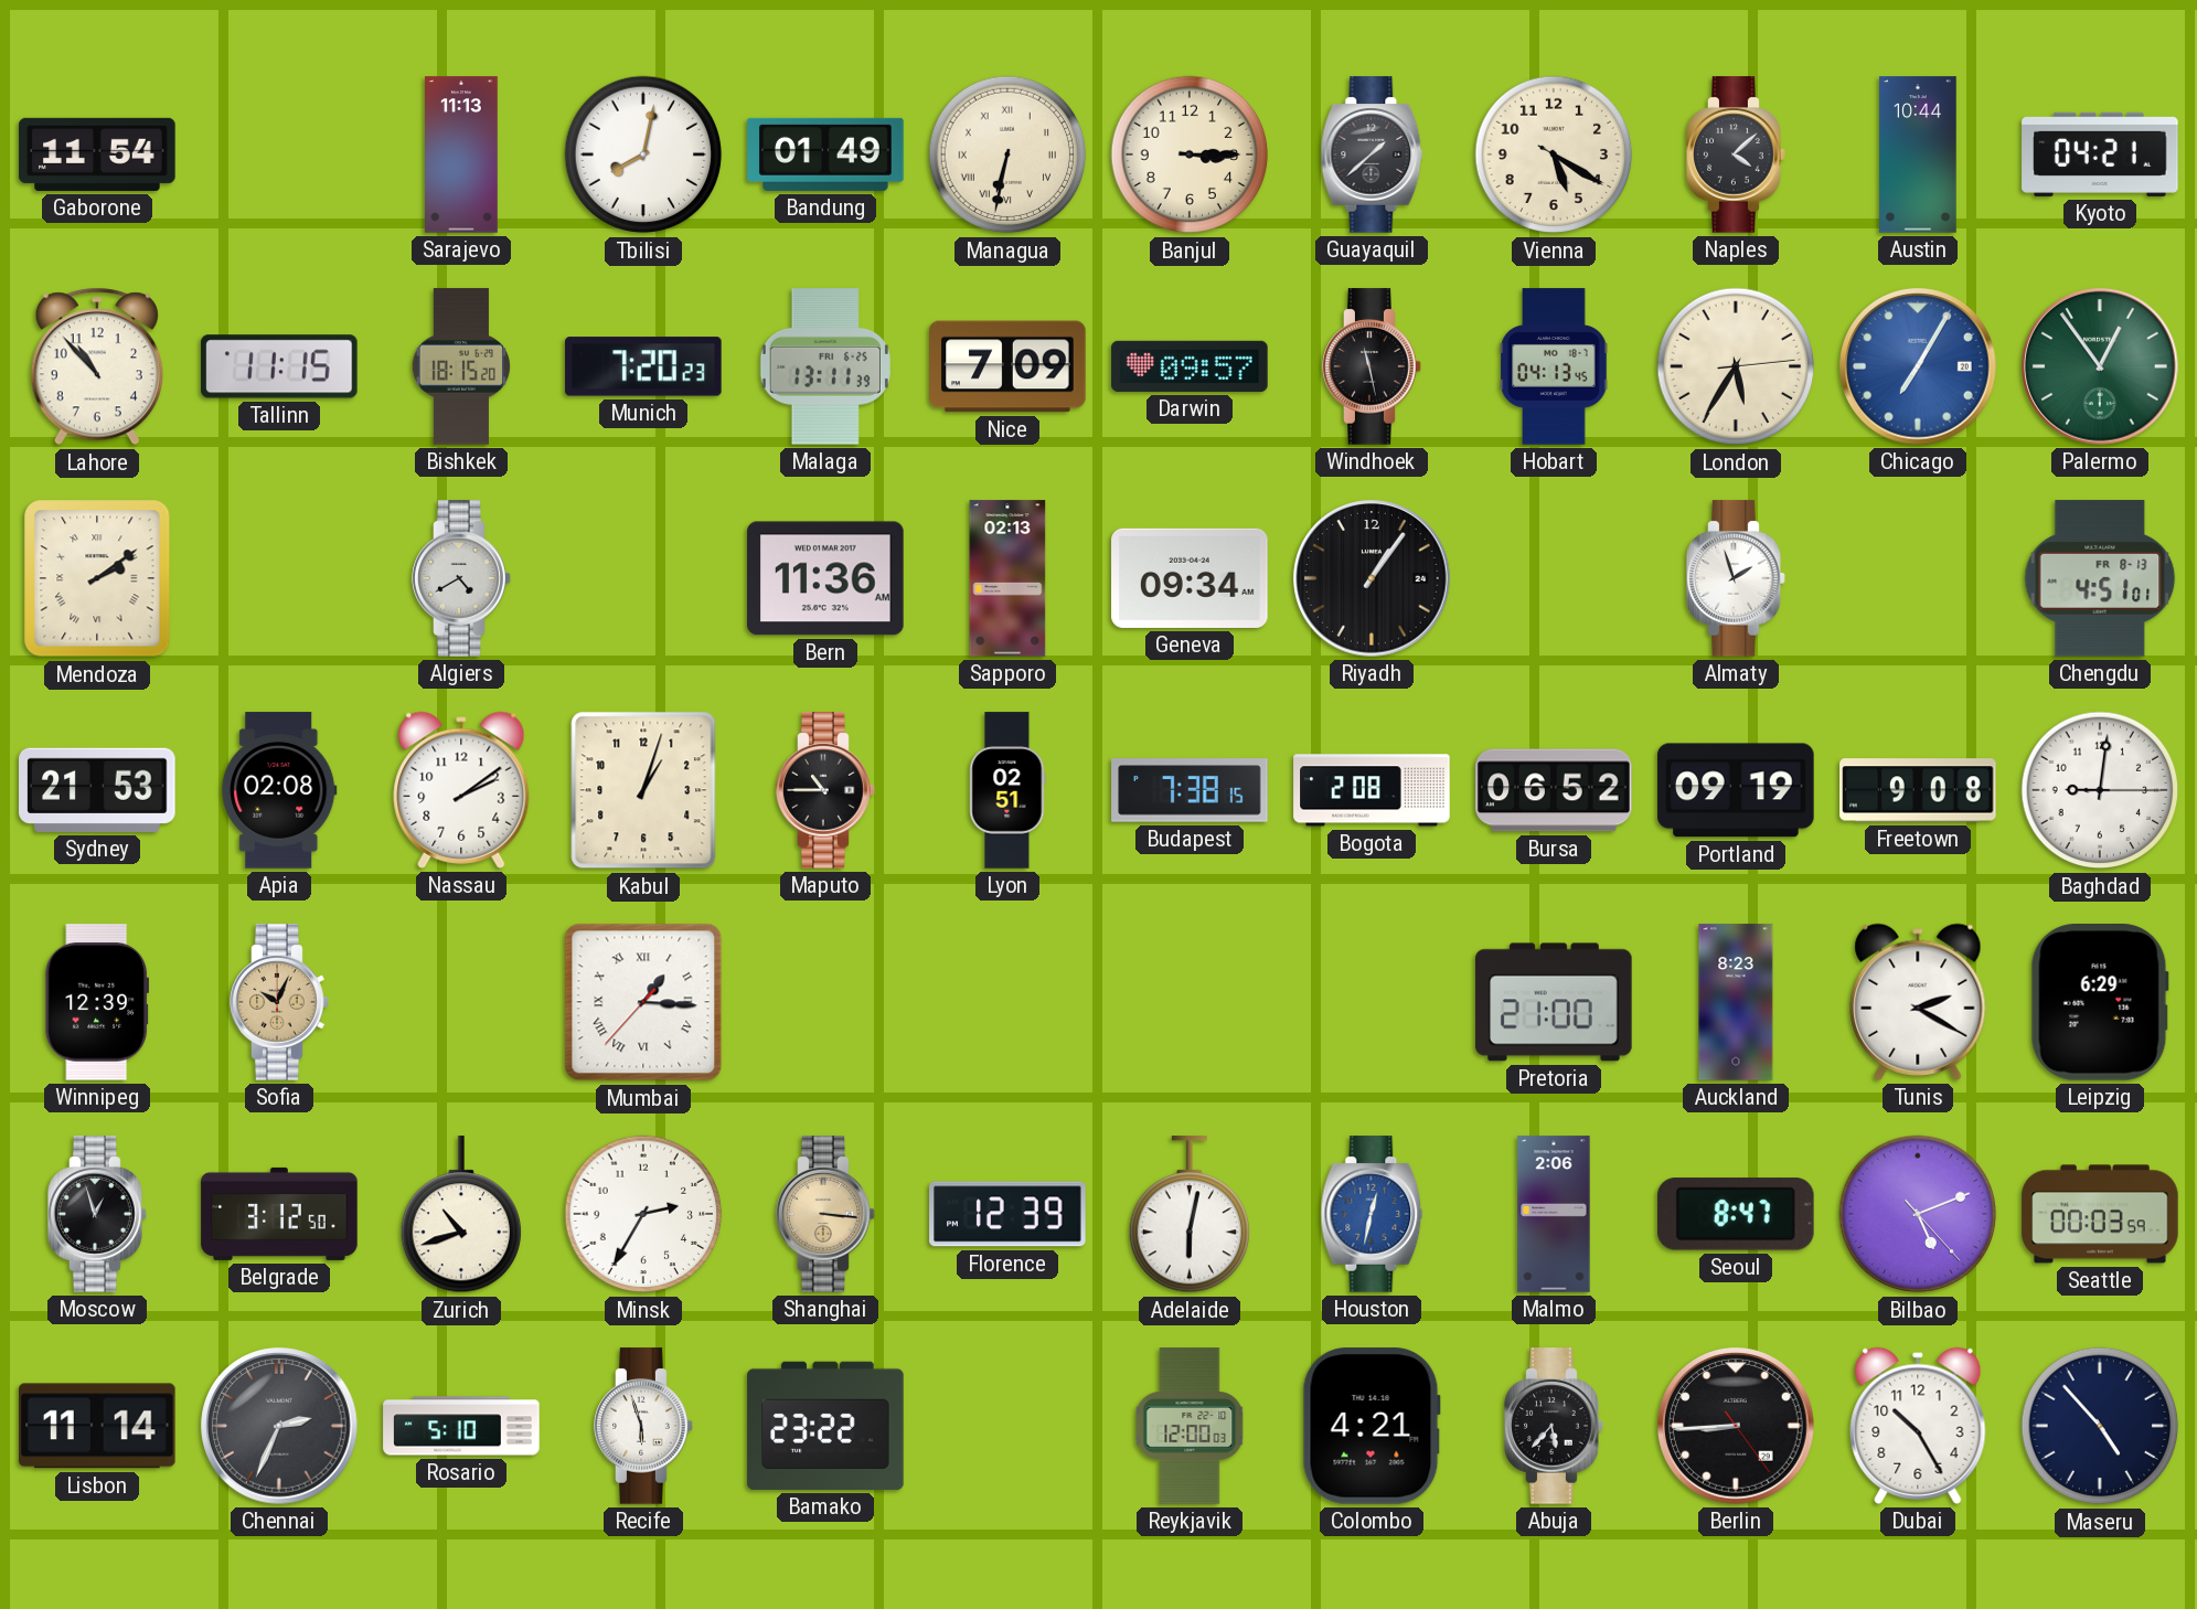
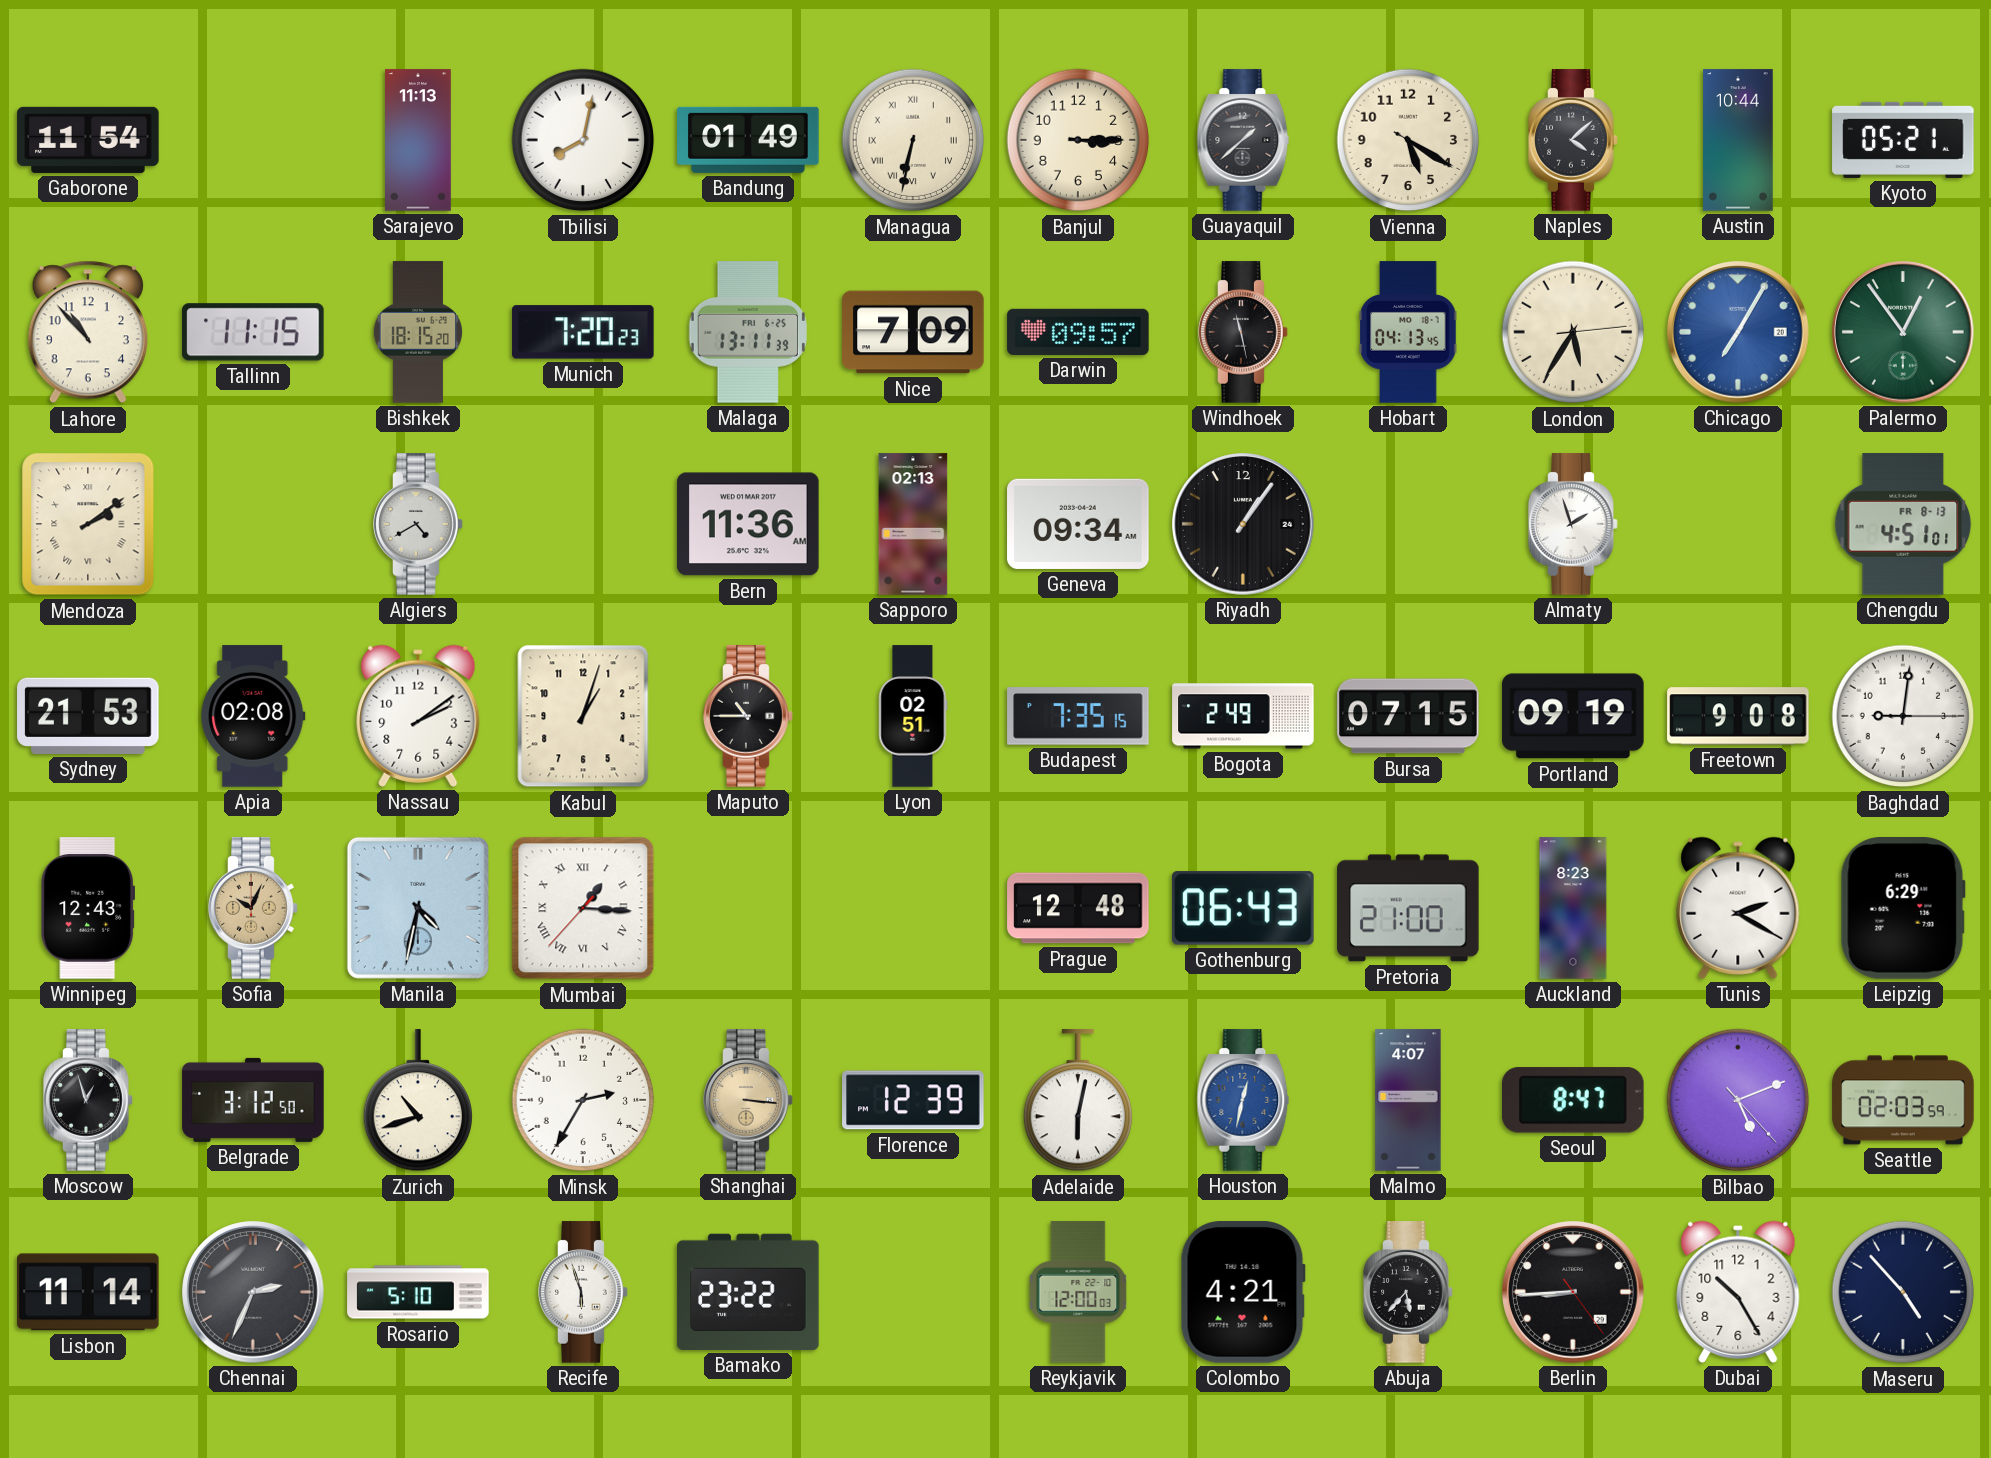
Kyoto: 04:21 -> 05:21 (1903, 140)
Budapest: 7:38 -> 7:35 (1078, 716)
Bogota: 2:08 -> 2:49 (1243, 716)
Bursa: 06:52 -> 07:15 (1408, 716)
Winnipeg: 12:39 -> 12:43 (87, 908)
Manila: none -> 4:32 (418, 908)
Prague: none -> 12:48 (1078, 908)
Gothenburg: none -> 06:43 (1244, 908)
Malmo: 2:06 -> 4:07 (1408, 1100)
Seattle: 00:03 -> 02:03 (1903, 1100)
